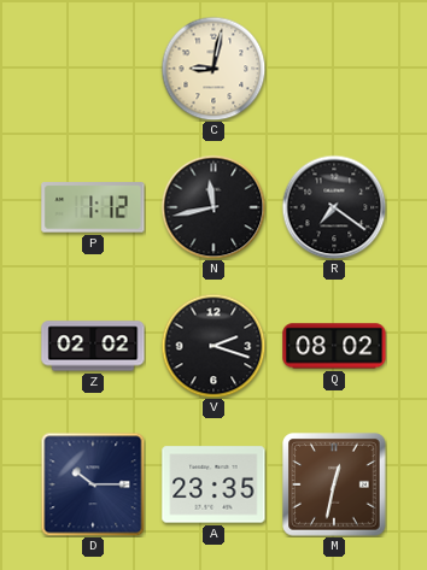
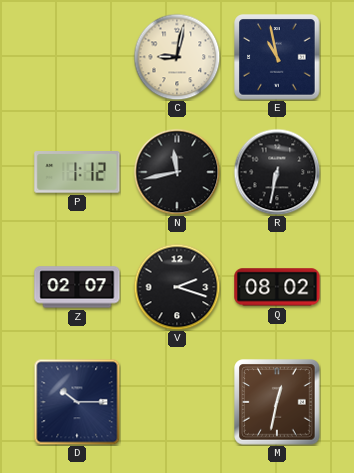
E: none -> 10:58 (277, 57)
R: 7:21 -> 6:32 (277, 172)
Z: 02:02 -> 02:07 (77, 287)
A: 23:35 -> none (213, 484)
